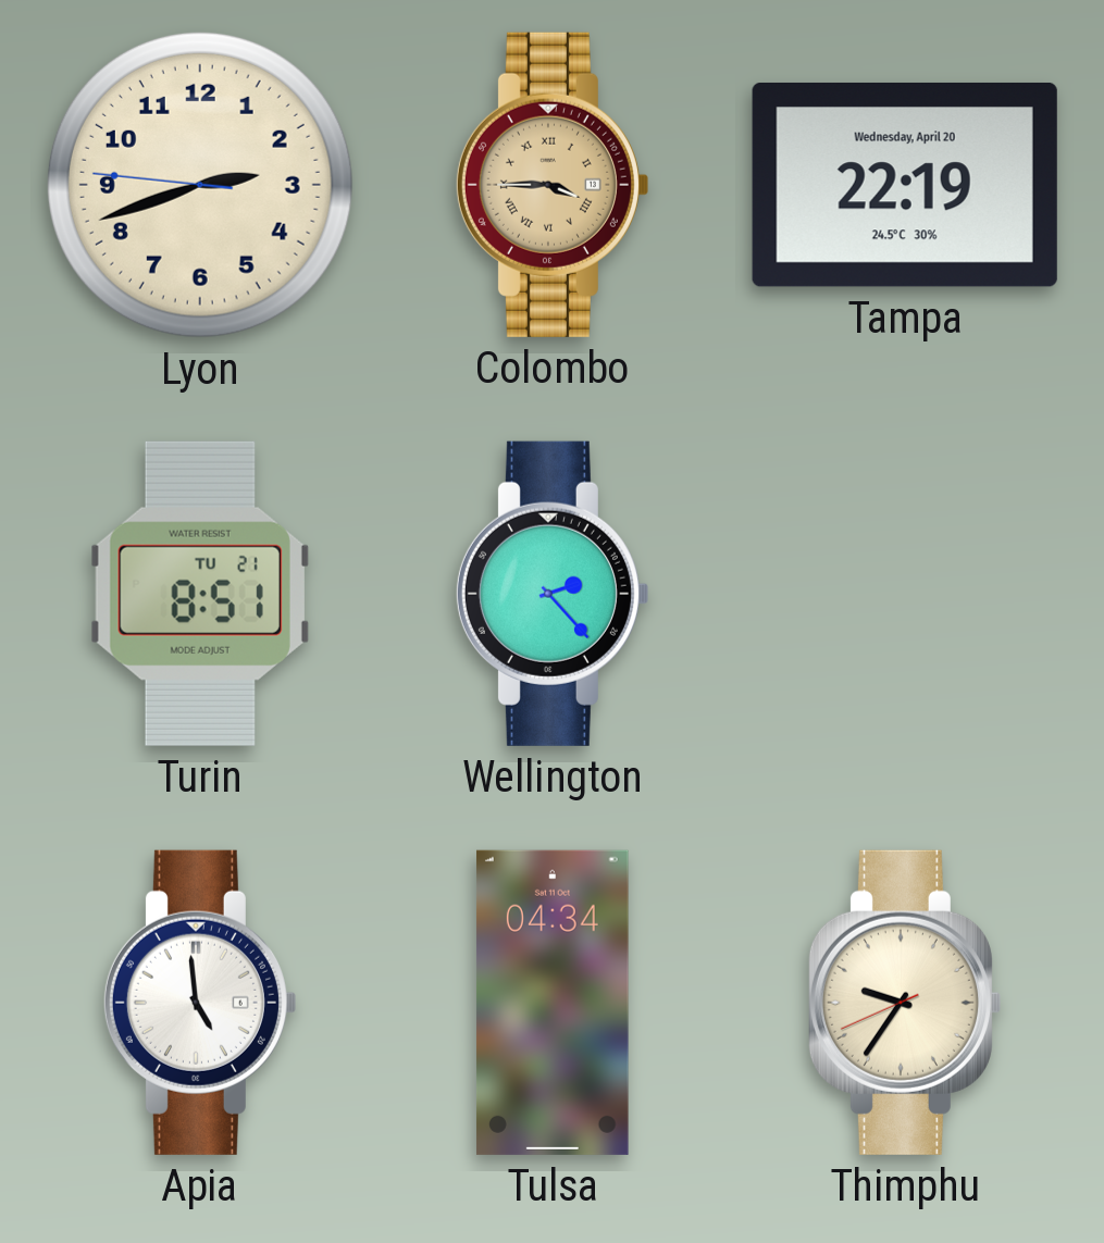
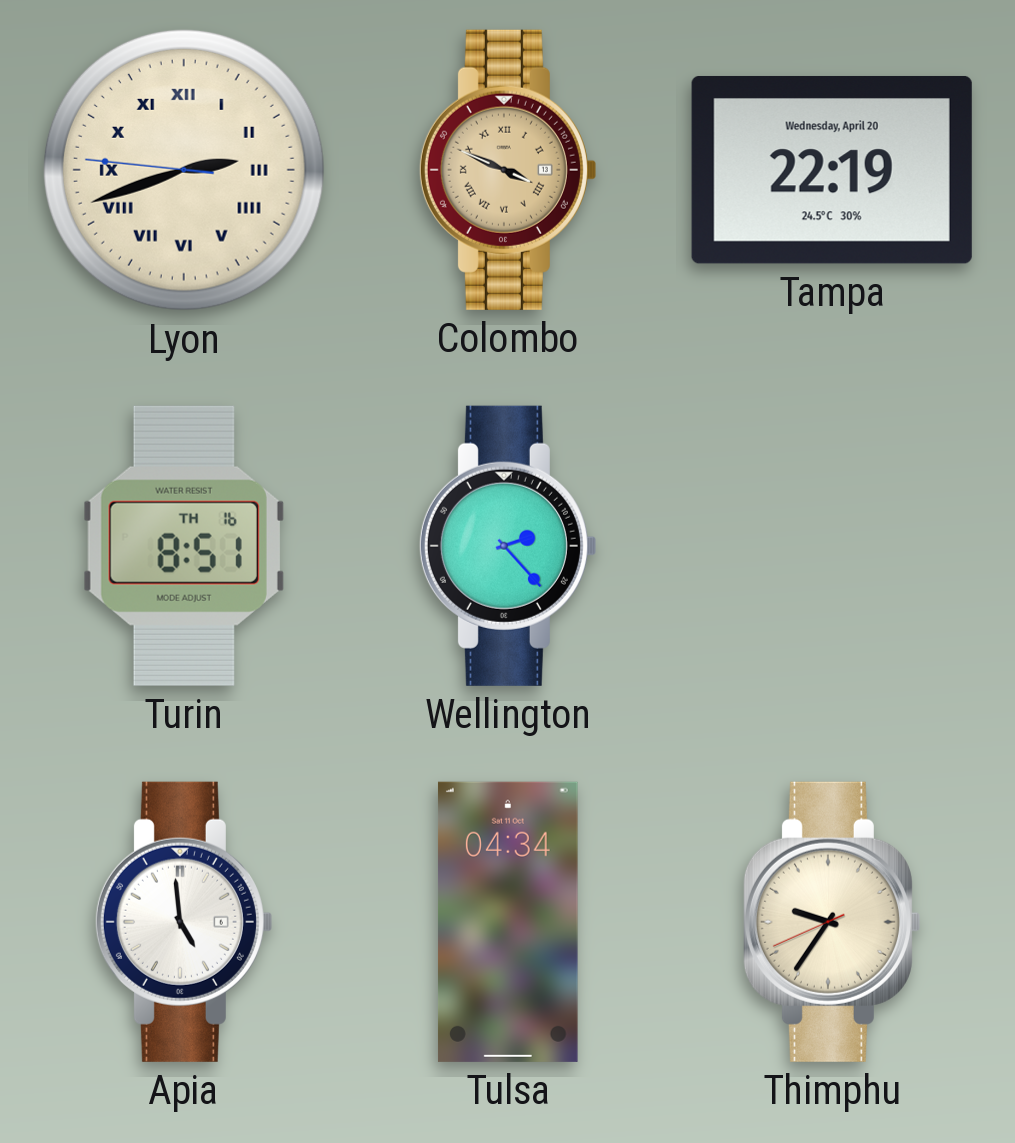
Lyon numerals: Arabic -> Roman (184, 170)
Colombo: 3:45 -> 3:49 (507, 170)
Turin date: TU 21 -> TH 16 (184, 546)
